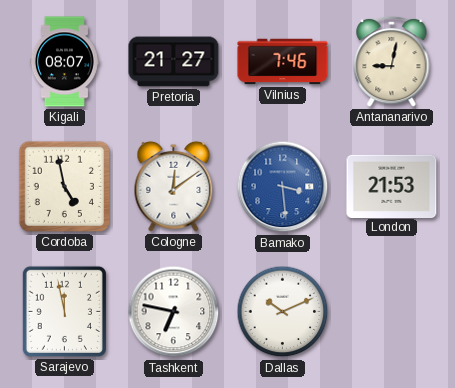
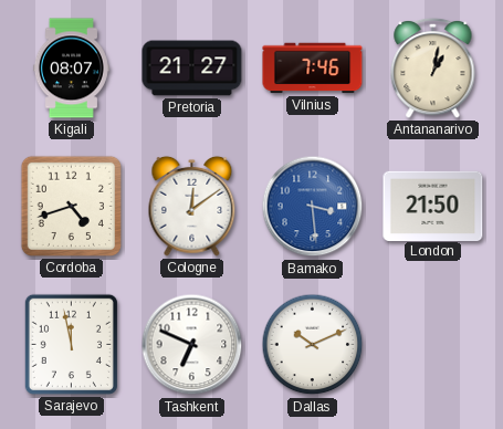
Antananarivo: 9:02 -> 1:02 (433, 67)
Cordoba: 4:58 -> 4:42 (71, 206)
London: 21:53 -> 21:50 (433, 206)
Tashkent: 6:47 -> 6:49 (192, 345)
